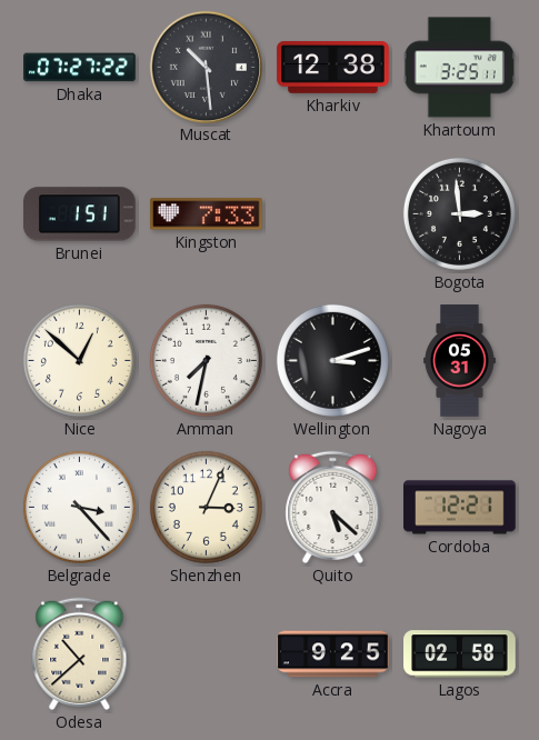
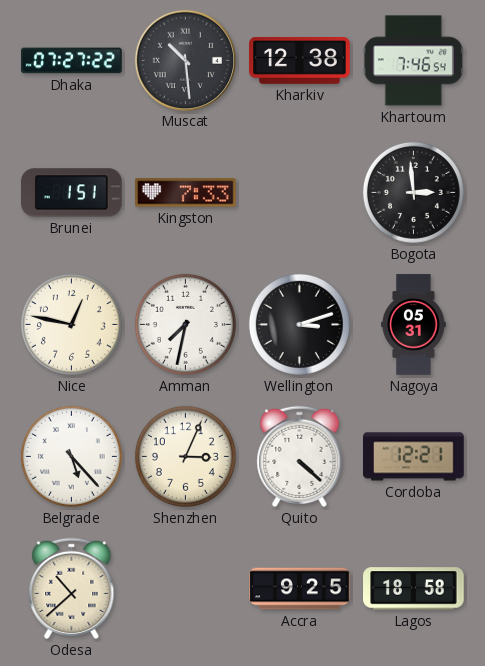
Khartoum: 3:25 -> 7:46 (413, 61)
Nice: 12:52 -> 12:47 (71, 324)
Belgrade: 3:23 -> 5:23 (71, 456)
Quito: 5:22 -> 4:22 (300, 456)
Lagos: 02:58 -> 18:58 (414, 589)
